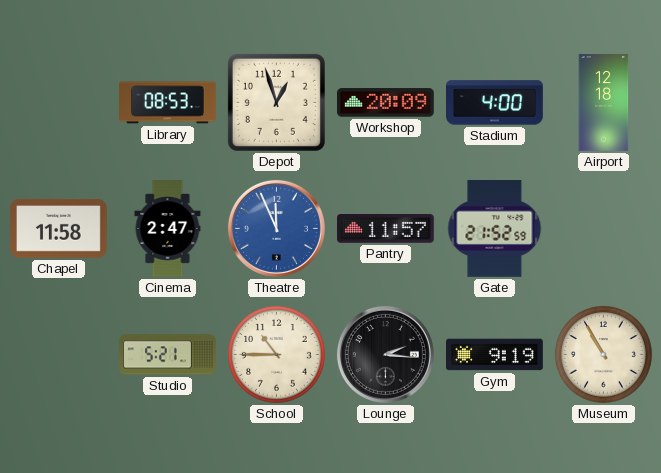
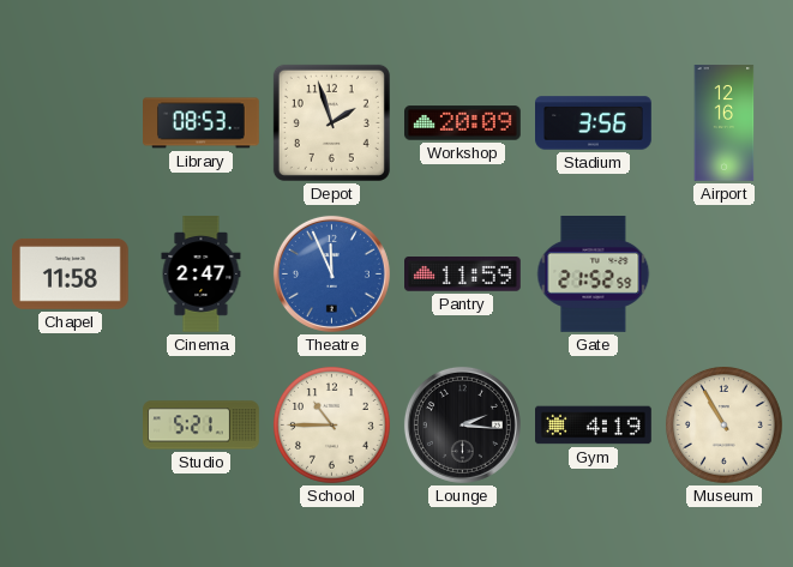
Depot: 12:57 -> 1:57 (331, 122)
Stadium: 4:00 -> 3:56 (594, 123)
Airport: 12:18 -> 12:16 (725, 123)
Pantry: 11:57 -> 11:59 (463, 275)
Gym: 9:19 -> 4:19 (594, 426)
